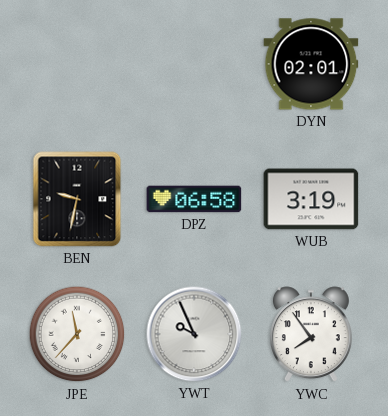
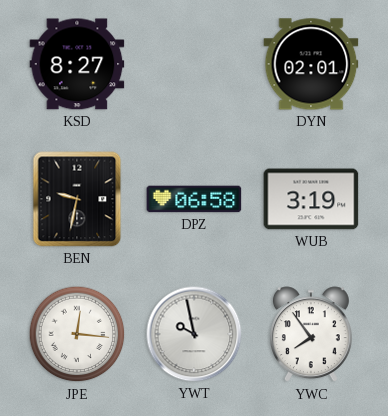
KSD: none -> 8:27 (77, 64)
JPE: 11:37 -> 12:16 (77, 334)
YWT: 9:56 -> 9:58 (194, 334)
